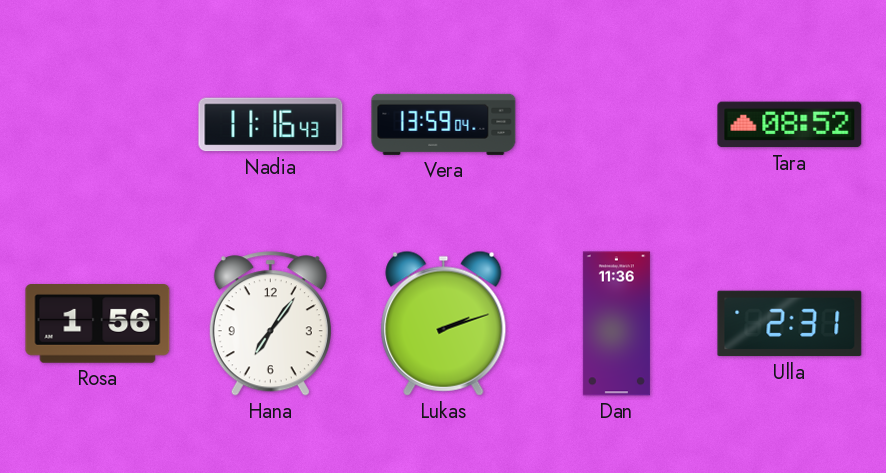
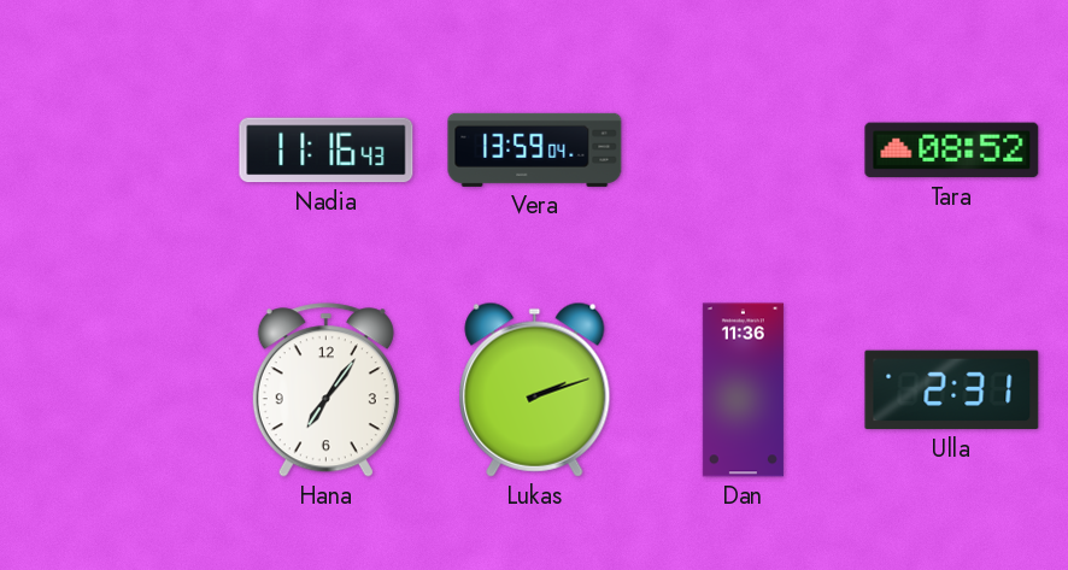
Rosa: 1:56 -> none (98, 324)
